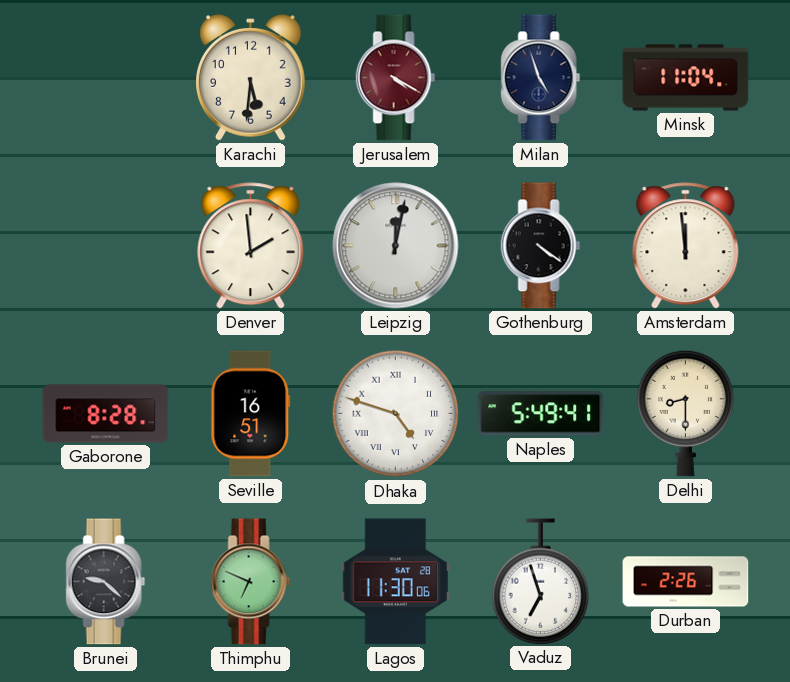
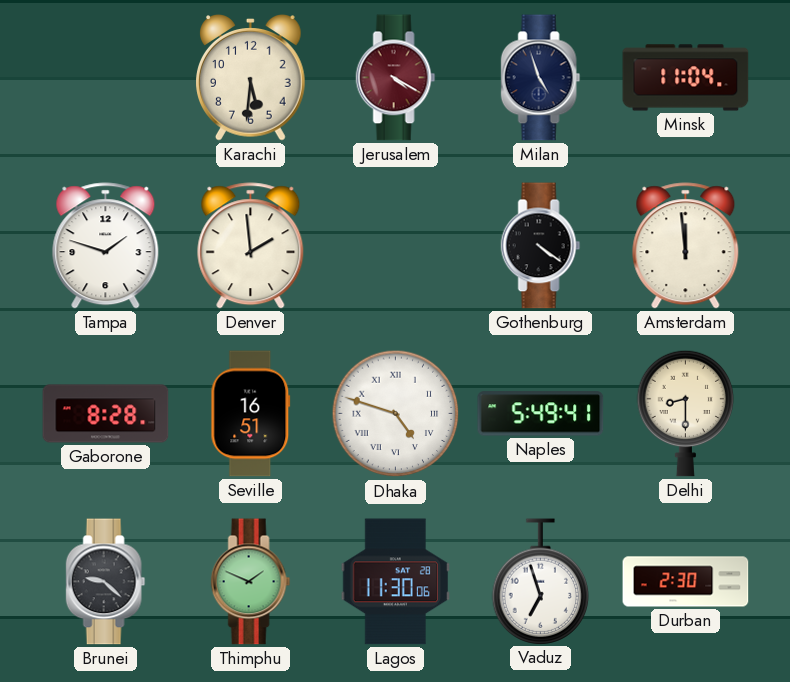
Tampa: none -> 1:48 (106, 246)
Leipzig: 12:02 -> none (396, 246)
Thimphu: 6:49 -> 1:49 (251, 582)
Durban: 2:26 -> 2:30 (686, 582)
